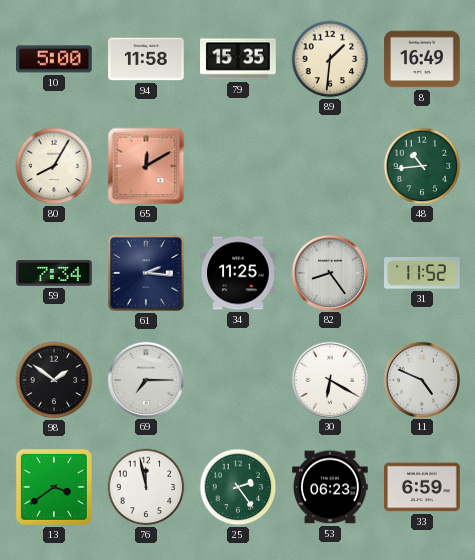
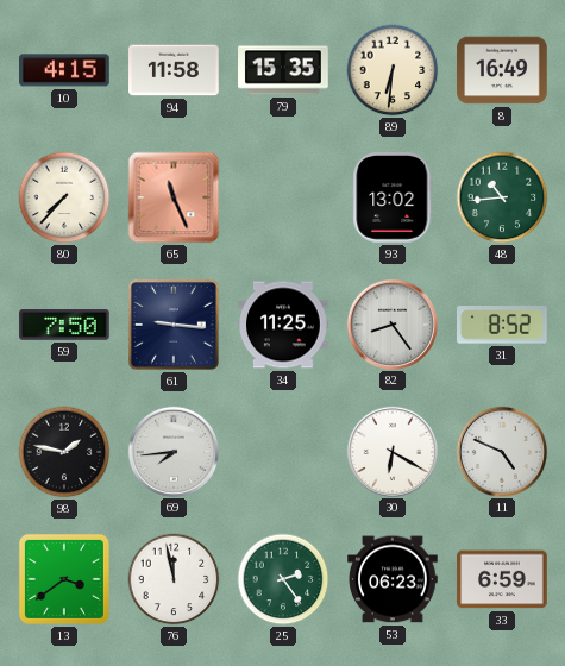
10: 5:00 -> 4:15 (64, 70)
89: 1:31 -> 6:31 (393, 70)
80: 8:05 -> 7:37 (64, 197)
65: 12:10 -> 11:26 (174, 197)
93: none -> 13:02 (393, 199)
59: 7:34 -> 7:50 (64, 325)
61: 2:16 -> 9:16 (175, 326)
31: 11:52 -> 8:52 (503, 325)
98: 1:51 -> 1:47 (64, 452)
69: 7:15 -> 7:44 (172, 451)
